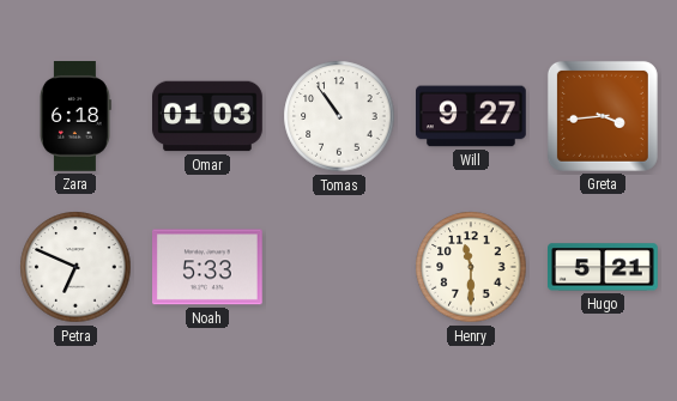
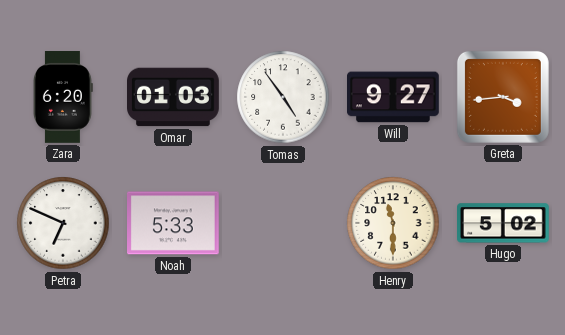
Zara: 6:18 -> 6:20 (63, 98)
Tomas: 10:54 -> 4:54 (283, 97)
Hugo: 5:21 -> 5:02 (504, 223)
